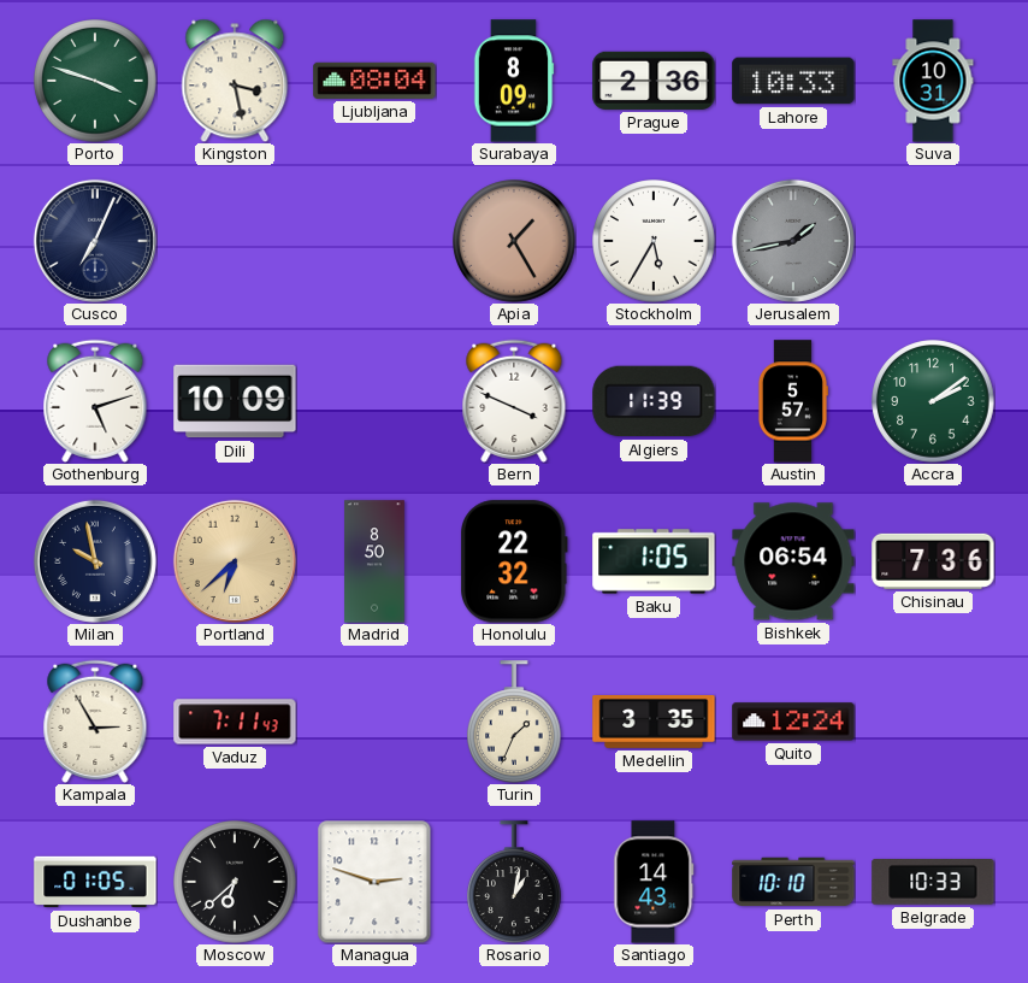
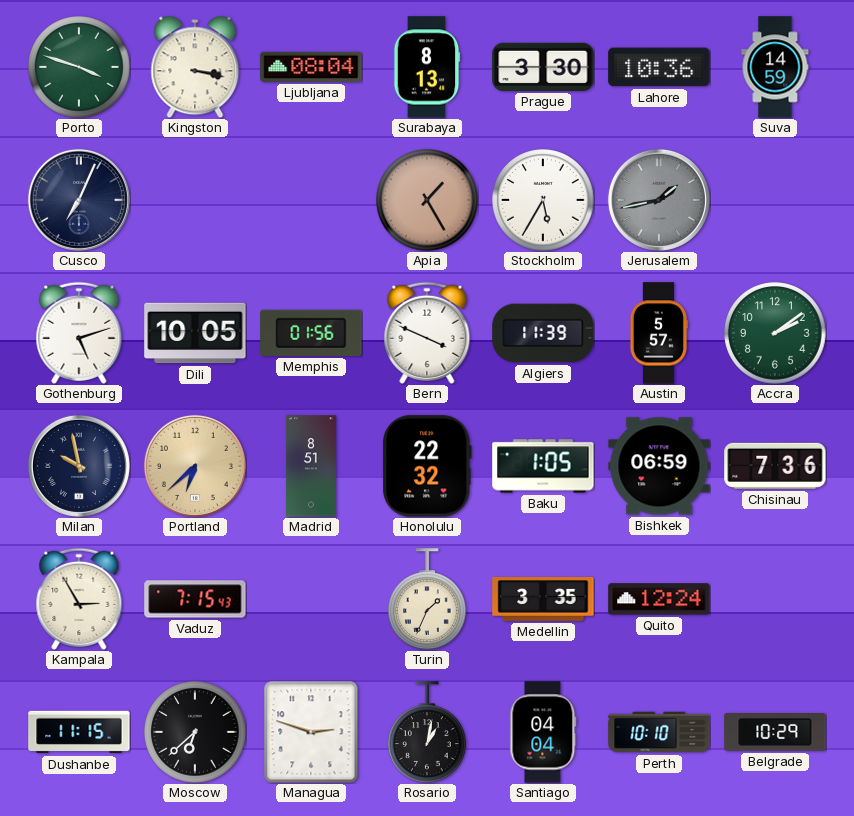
Kingston: 3:28 -> 3:17 (195, 67)
Surabaya: 8:09 -> 8:13 (427, 67)
Prague: 2:36 -> 3:30 (543, 67)
Lahore: 10:33 -> 10:36 (659, 67)
Suva: 10:31 -> 14:59 (775, 67)
Dili: 10:09 -> 10:05 (195, 333)
Memphis: none -> 01:56 (311, 333)
Madrid: 8:50 -> 8:51 (311, 466)
Bishkek: 06:54 -> 06:59 (659, 466)
Vaduz: 7:11 -> 7:15 (195, 599)
Dushanbe: 01:05 -> 11:15 (79, 732)
Santiago: 14:43 -> 04:04 (543, 732)
Belgrade: 10:33 -> 10:29 (775, 733)
